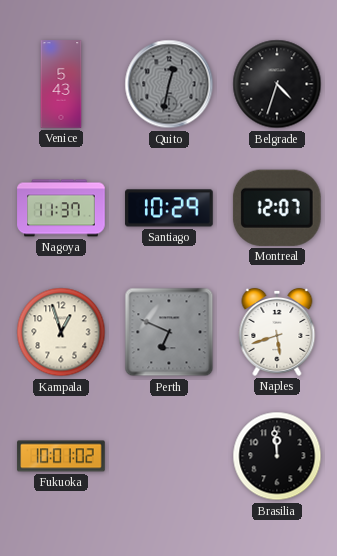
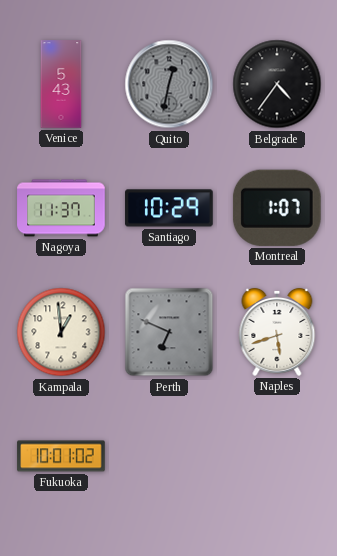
Belgrade: 4:33 -> 4:36 (277, 84)
Montreal: 12:07 -> 1:07 (277, 208)
Kampala: 12:57 -> 12:59 (61, 332)
Brasilia: 11:59 -> none (277, 456)
